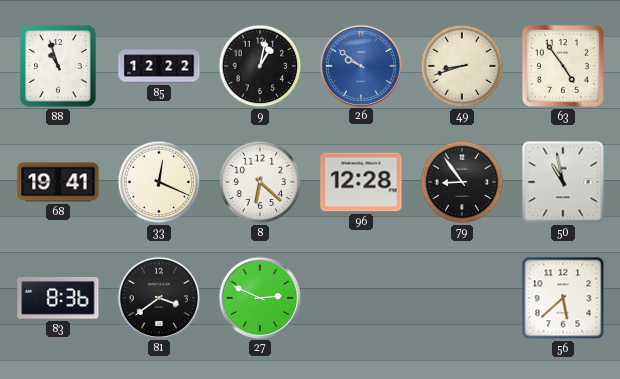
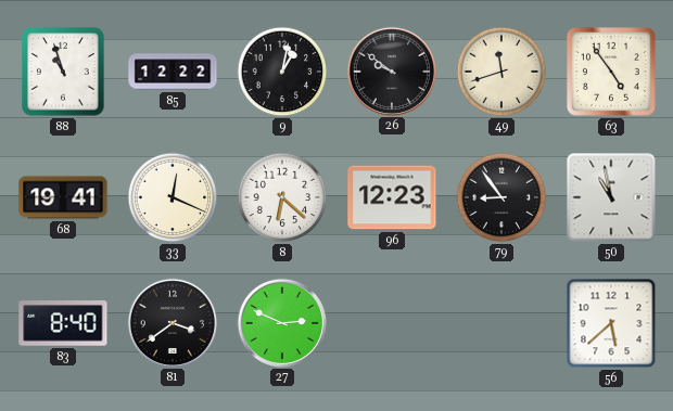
26 dial: blue -> black (391, 70)
49: 8:42 -> 11:42 (501, 72)
96: 12:28 -> 12:23 (392, 197)
83: 8:36 -> 8:40 (63, 324)
